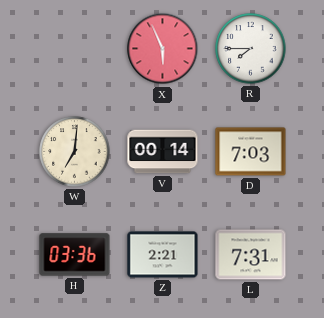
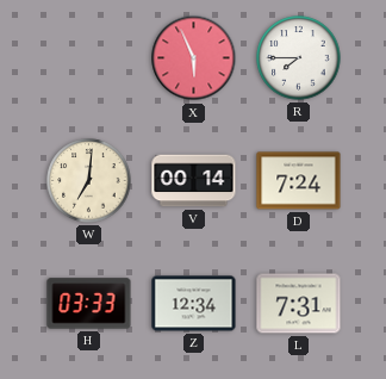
D: 7:03 -> 7:24 (299, 181)
H: 03:36 -> 03:33 (89, 304)
Z: 2:21 -> 12:34 (194, 304)
